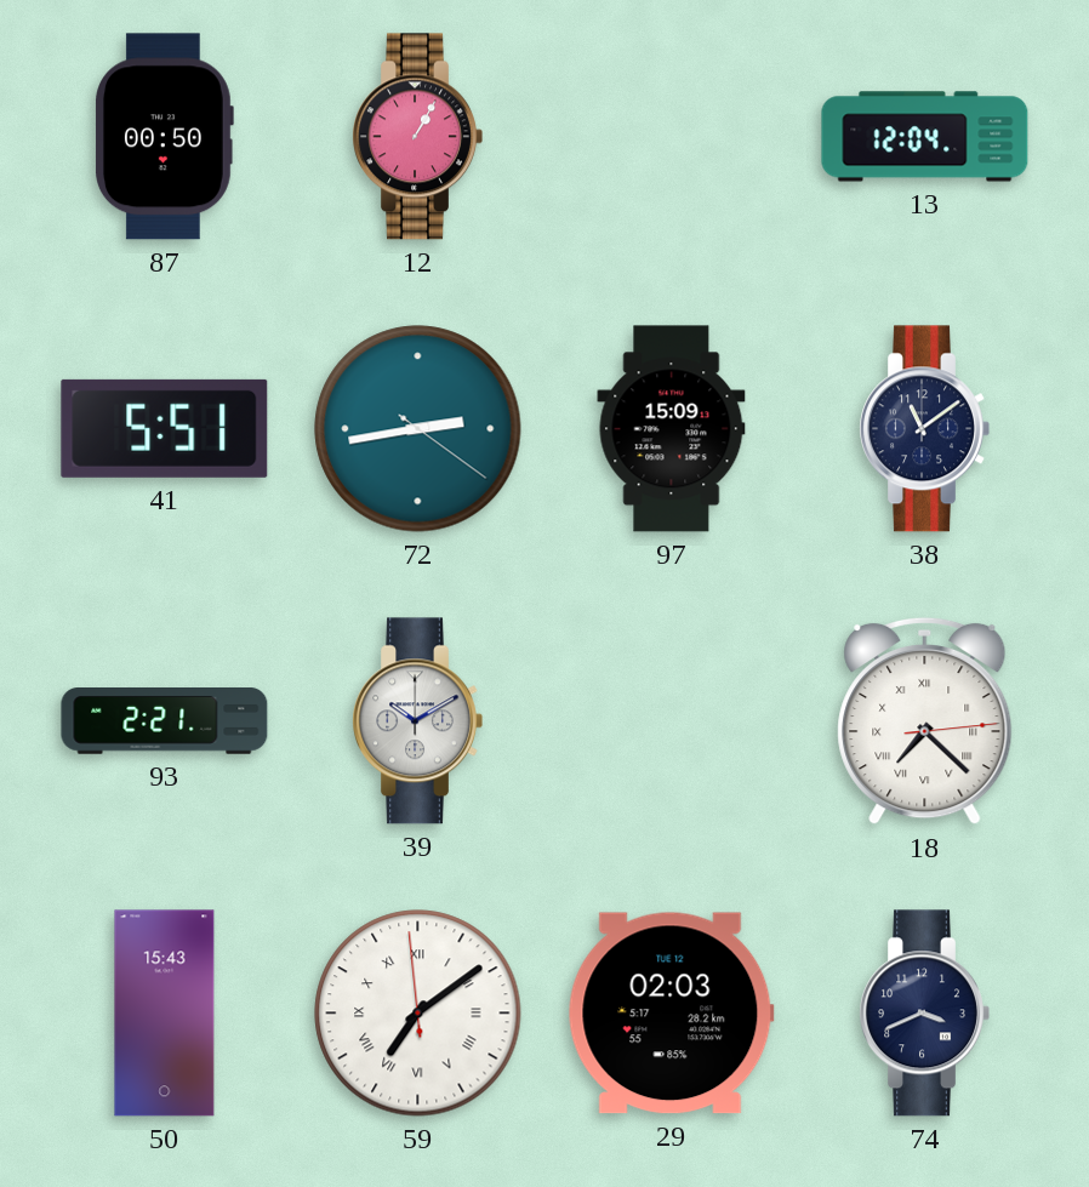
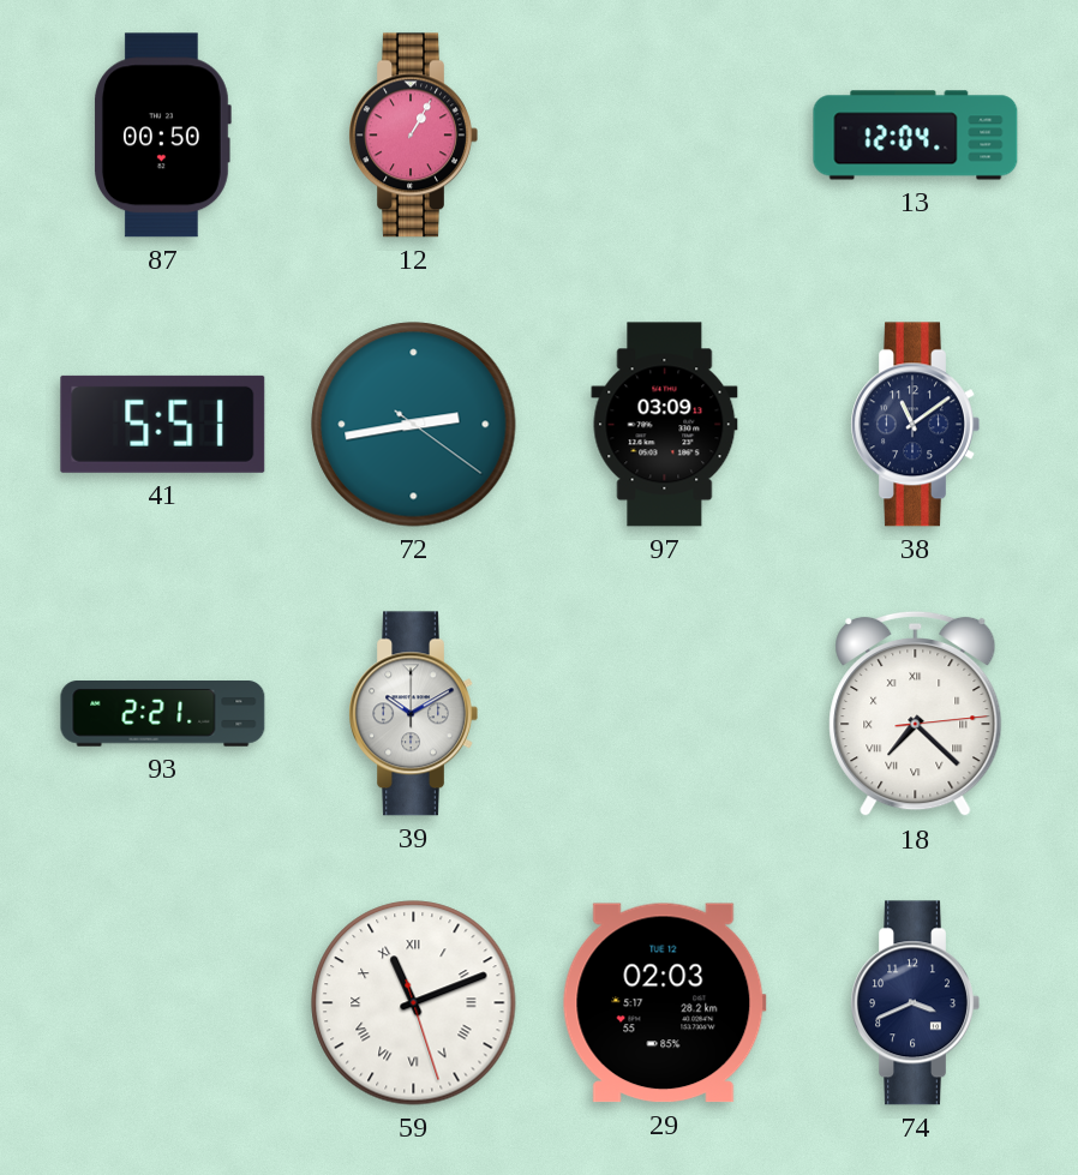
97: 15:09 -> 03:09 (665, 425)
50: 15:43 -> none (165, 1014)
59: 7:08 -> 11:11 (414, 1003)
